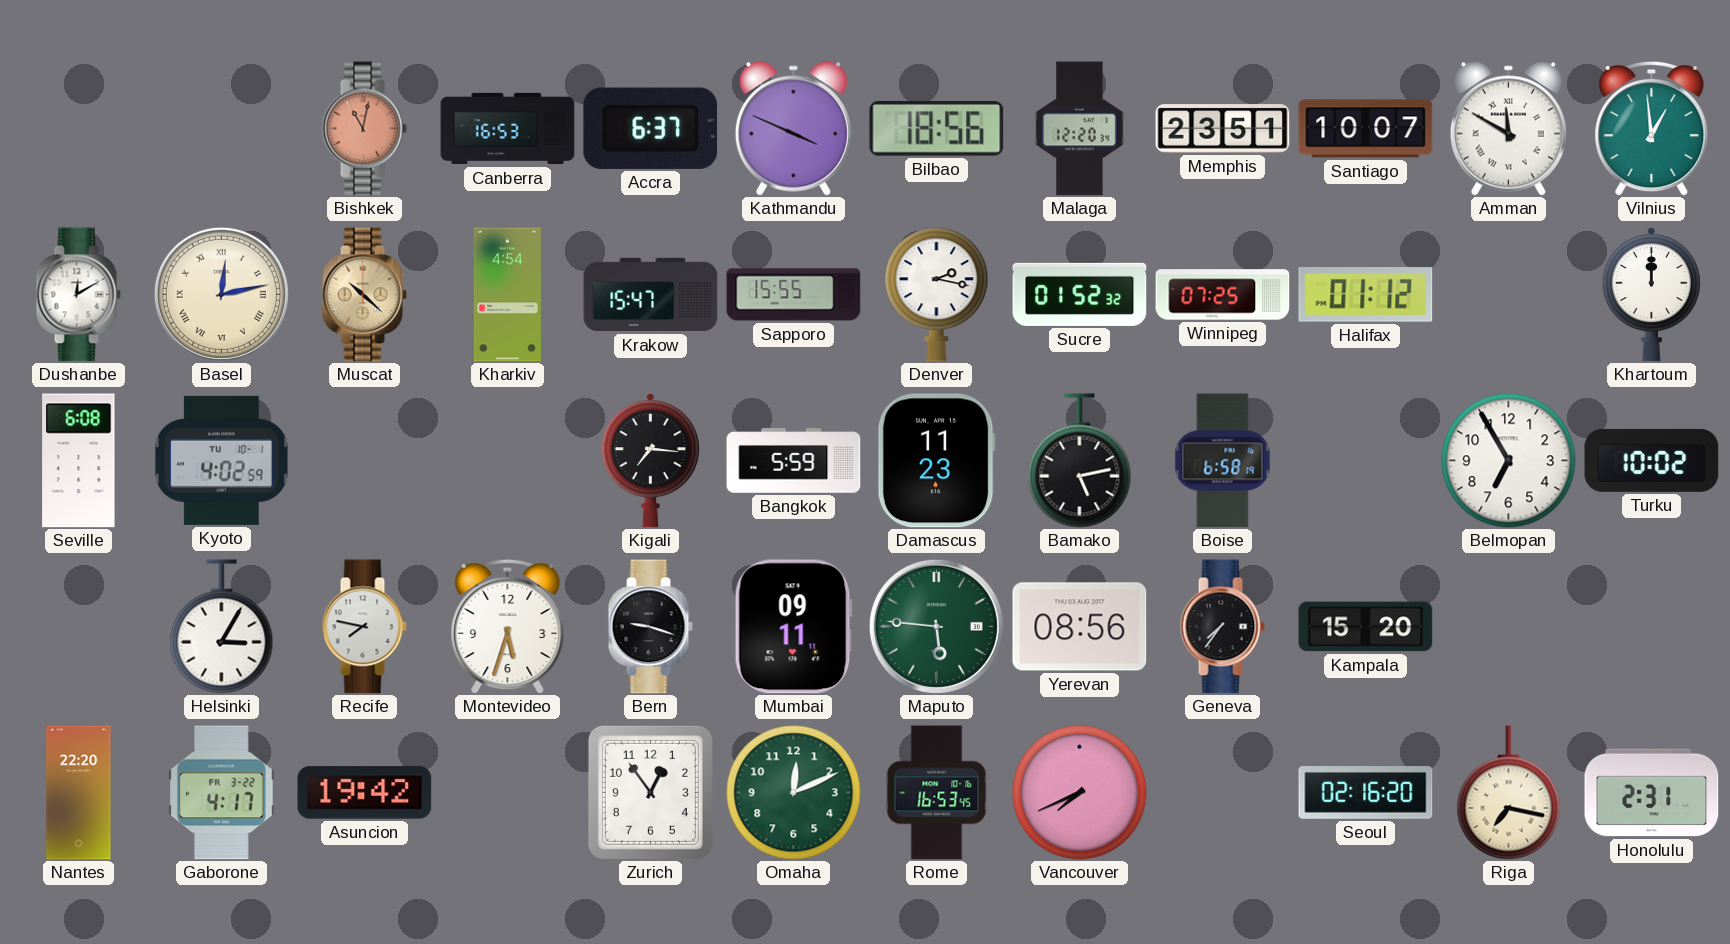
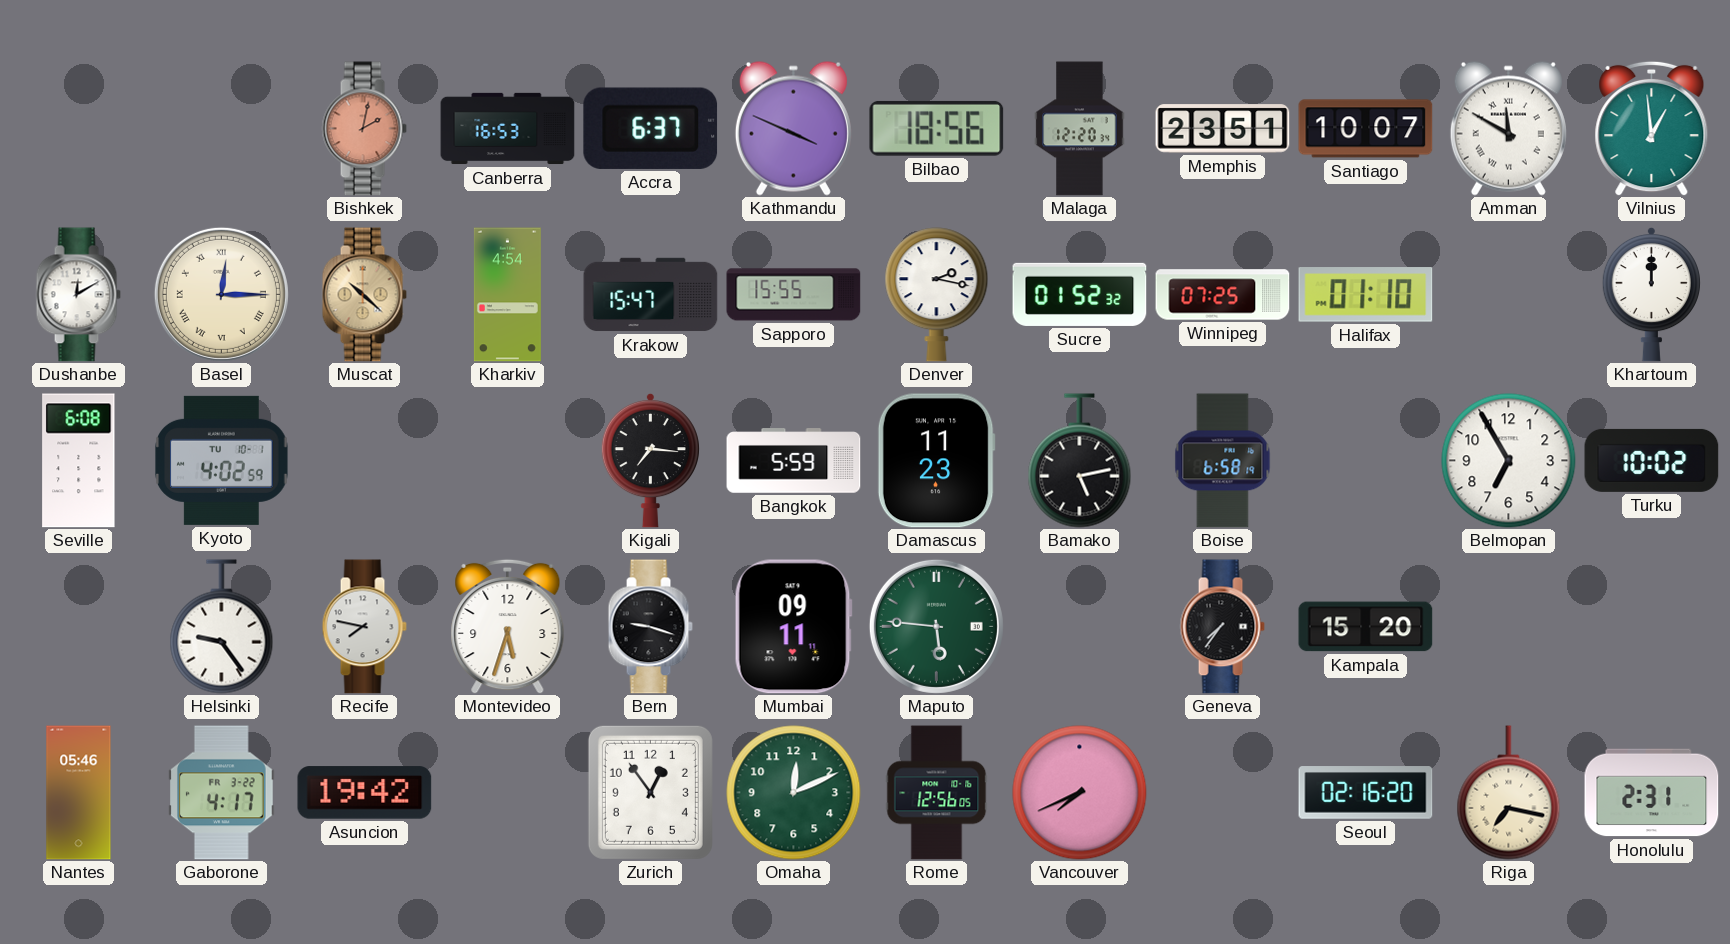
Bishkek: 11:02 -> 2:02 (364, 129)
Basel: 12:13 -> 12:15 (221, 294)
Halifax: 01:12 -> 01:10 (1366, 295)
Helsinki: 3:05 -> 9:24 (222, 627)
Yerevan: 08:56 -> none (1080, 627)
Nantes: 22:20 -> 05:46 (79, 793)
Rome: 16:53 -> 12:56 (937, 793)
